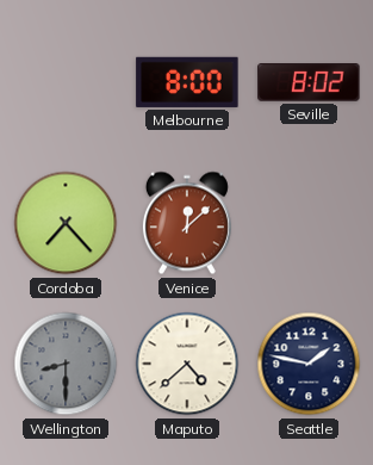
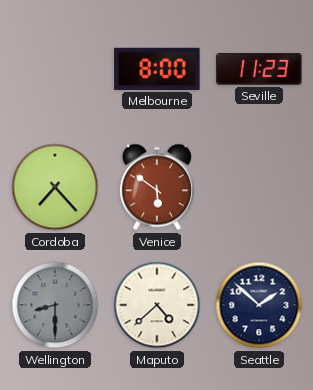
Seville: 8:02 -> 11:23 (259, 70)
Venice: 12:08 -> 5:51 (157, 187)
Seattle: 1:47 -> 1:52 (259, 305)
